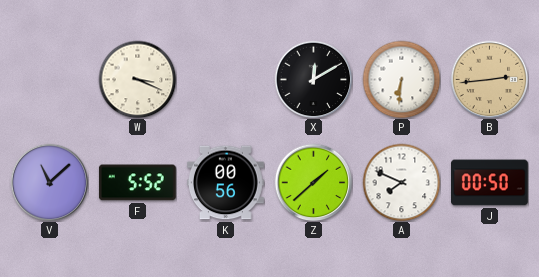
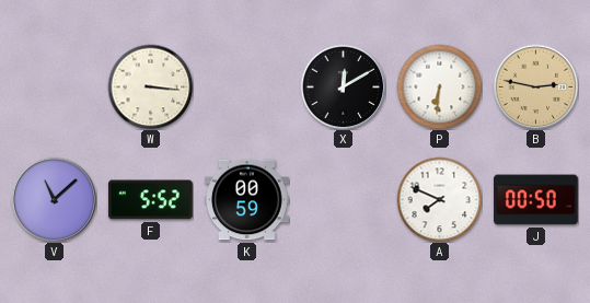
W: 3:19 -> 3:16 (150, 86)
B: 2:44 -> 2:47 (535, 86)
K: 00:56 -> 00:59 (247, 200)
Z: 1:38 -> none (313, 182)
